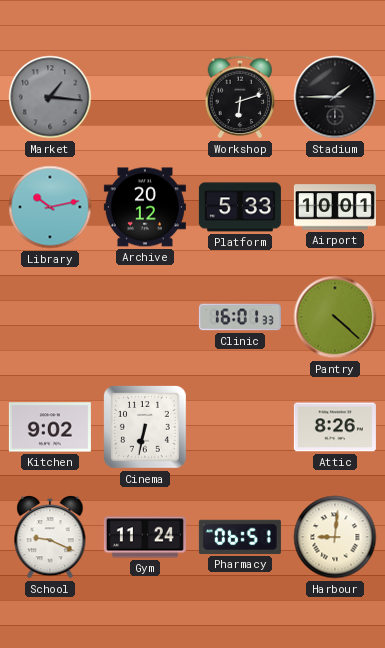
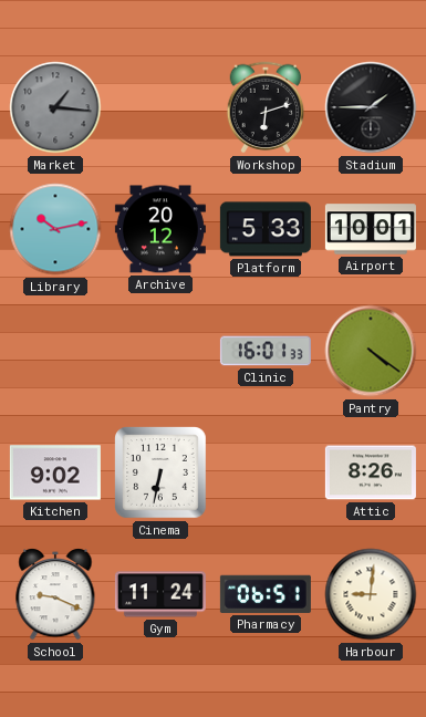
Pantry: 4:22 -> 4:21 (371, 351)
